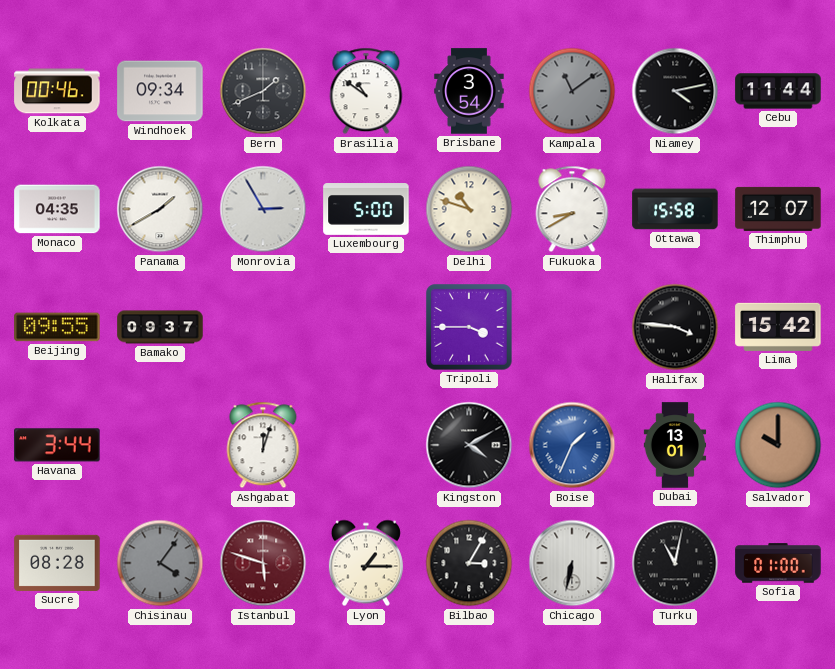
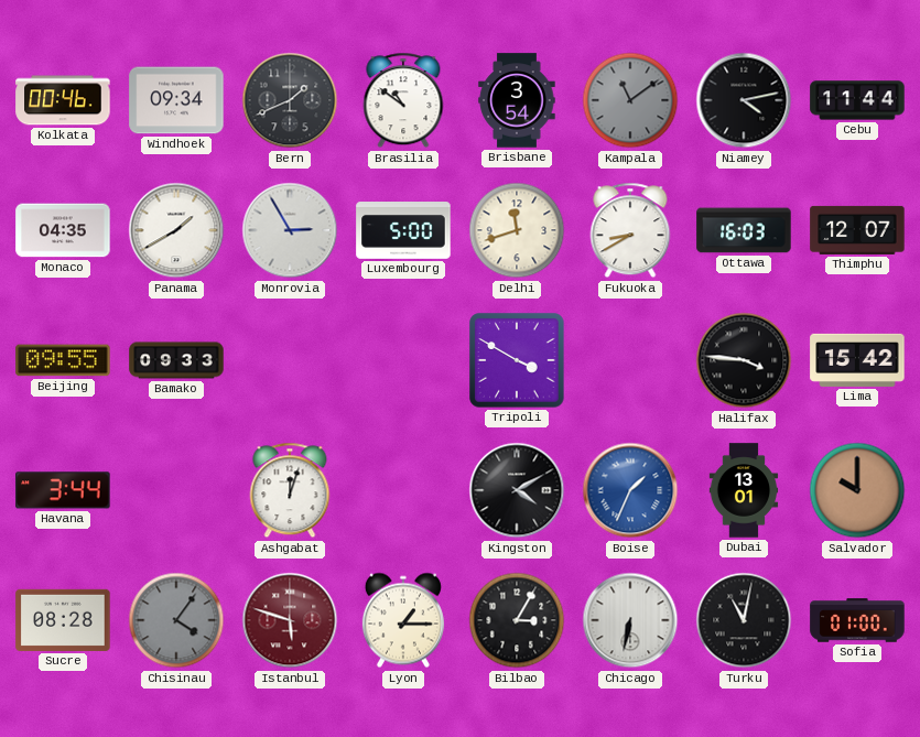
Delhi: 10:48 -> 11:42 (517, 230)
Ottawa: 15:58 -> 16:03 (744, 230)
Bamako: 09:37 -> 09:33 (176, 360)
Tripoli: 3:45 -> 3:50 (517, 360)
